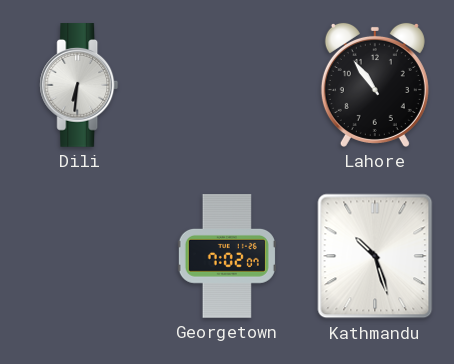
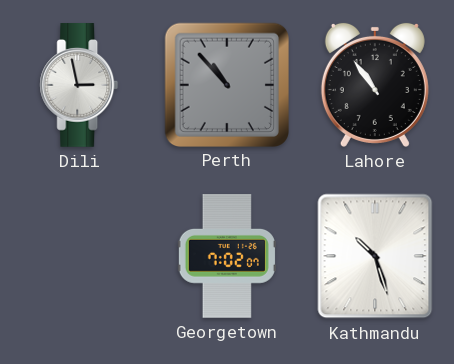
Dili: 6:31 -> 2:58 (79, 85)
Perth: none -> 10:53 (226, 84)
